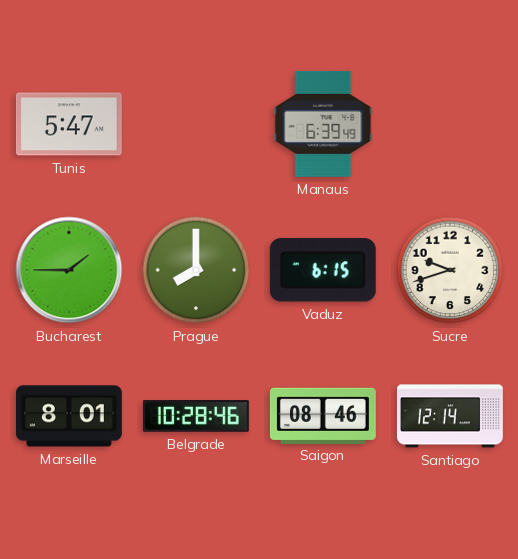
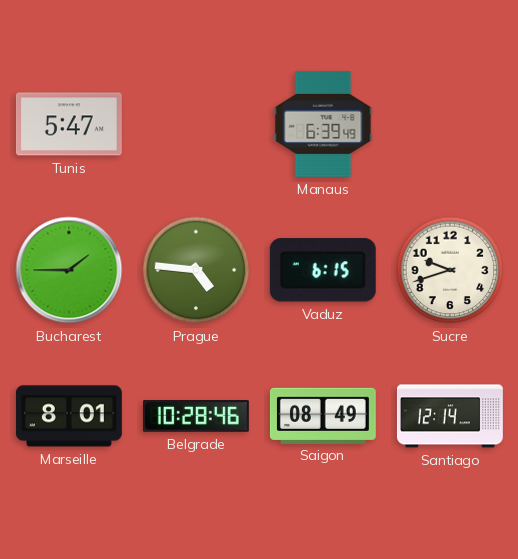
Prague: 8:00 -> 4:46 (196, 270)
Saigon: 08:46 -> 08:49 (323, 415)
